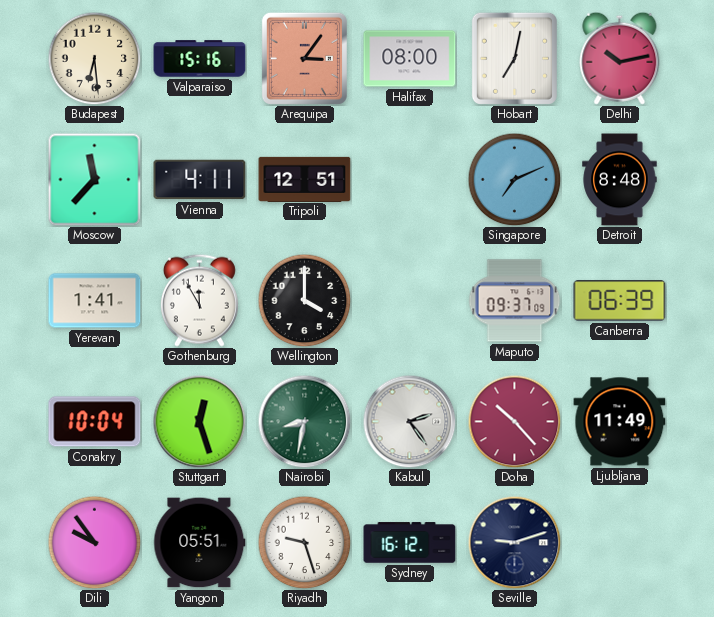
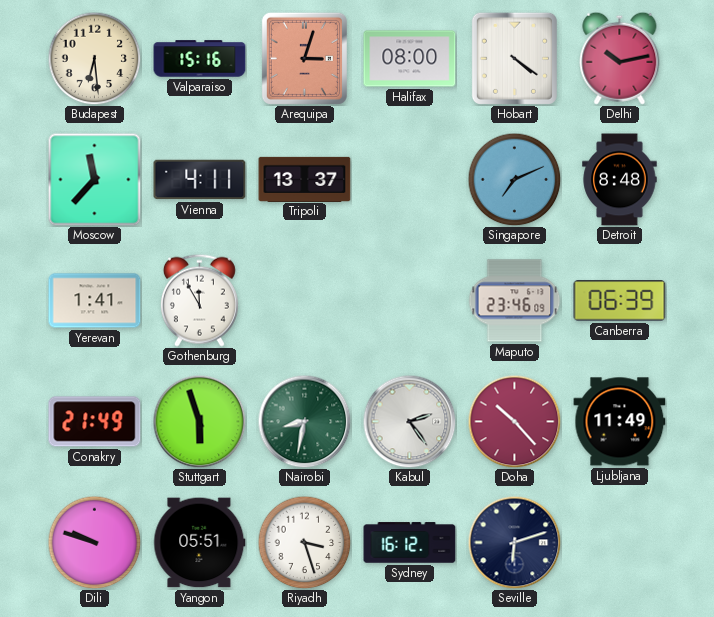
Arequipa: 3:06 -> 3:03 (304, 58)
Hobart: 7:02 -> 4:21 (514, 58)
Tripoli: 12:51 -> 13:37 (305, 179)
Wellington: 4:00 -> none (304, 300)
Maputo: 09:37 -> 23:46 (514, 301)
Conakry: 10:04 -> 21:49 (95, 422)
Stuttgart: 12:27 -> 5:57 (199, 421)
Dili: 9:54 -> 9:48 (94, 542)
Riyadh: 9:27 -> 3:27 (304, 542)
Seville: 9:12 -> 6:12 (514, 542)
